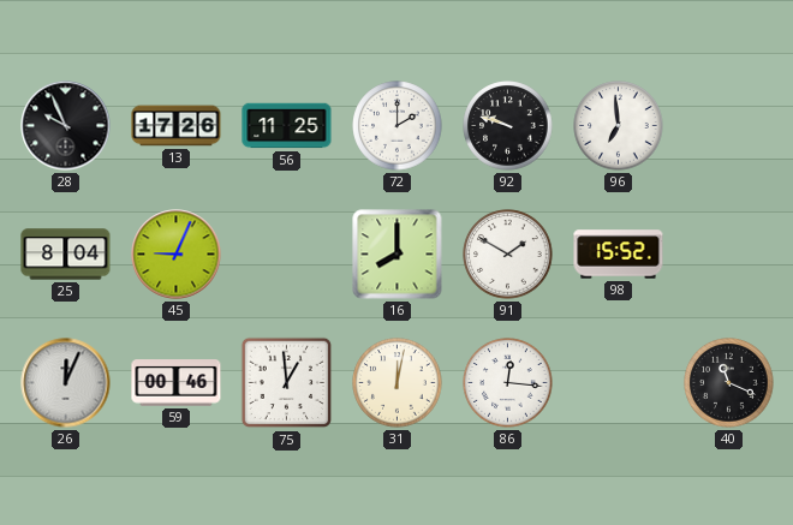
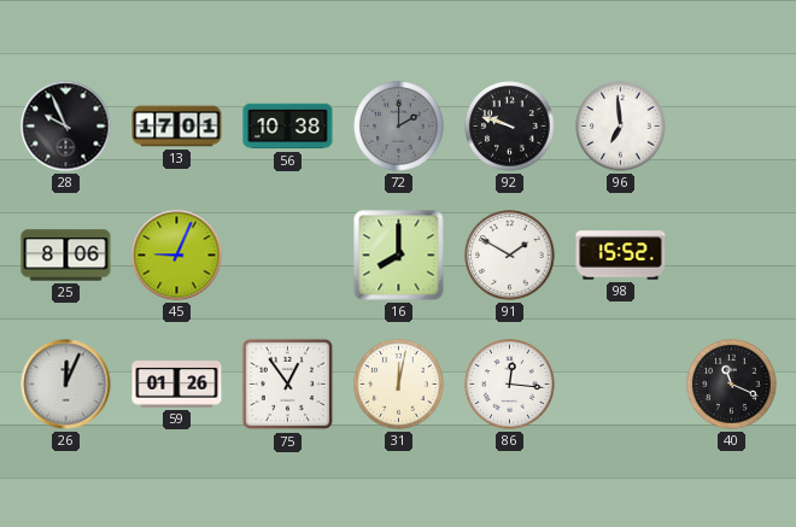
13: 17:26 -> 17:01 (177, 127)
56: 11:25 -> 10:38 (288, 127)
72 dial: white -> grey (399, 127)
25: 8:04 -> 8:06 (66, 256)
59: 00:46 -> 01:26 (177, 385)
75: 12:59 -> 12:54 (288, 385)
